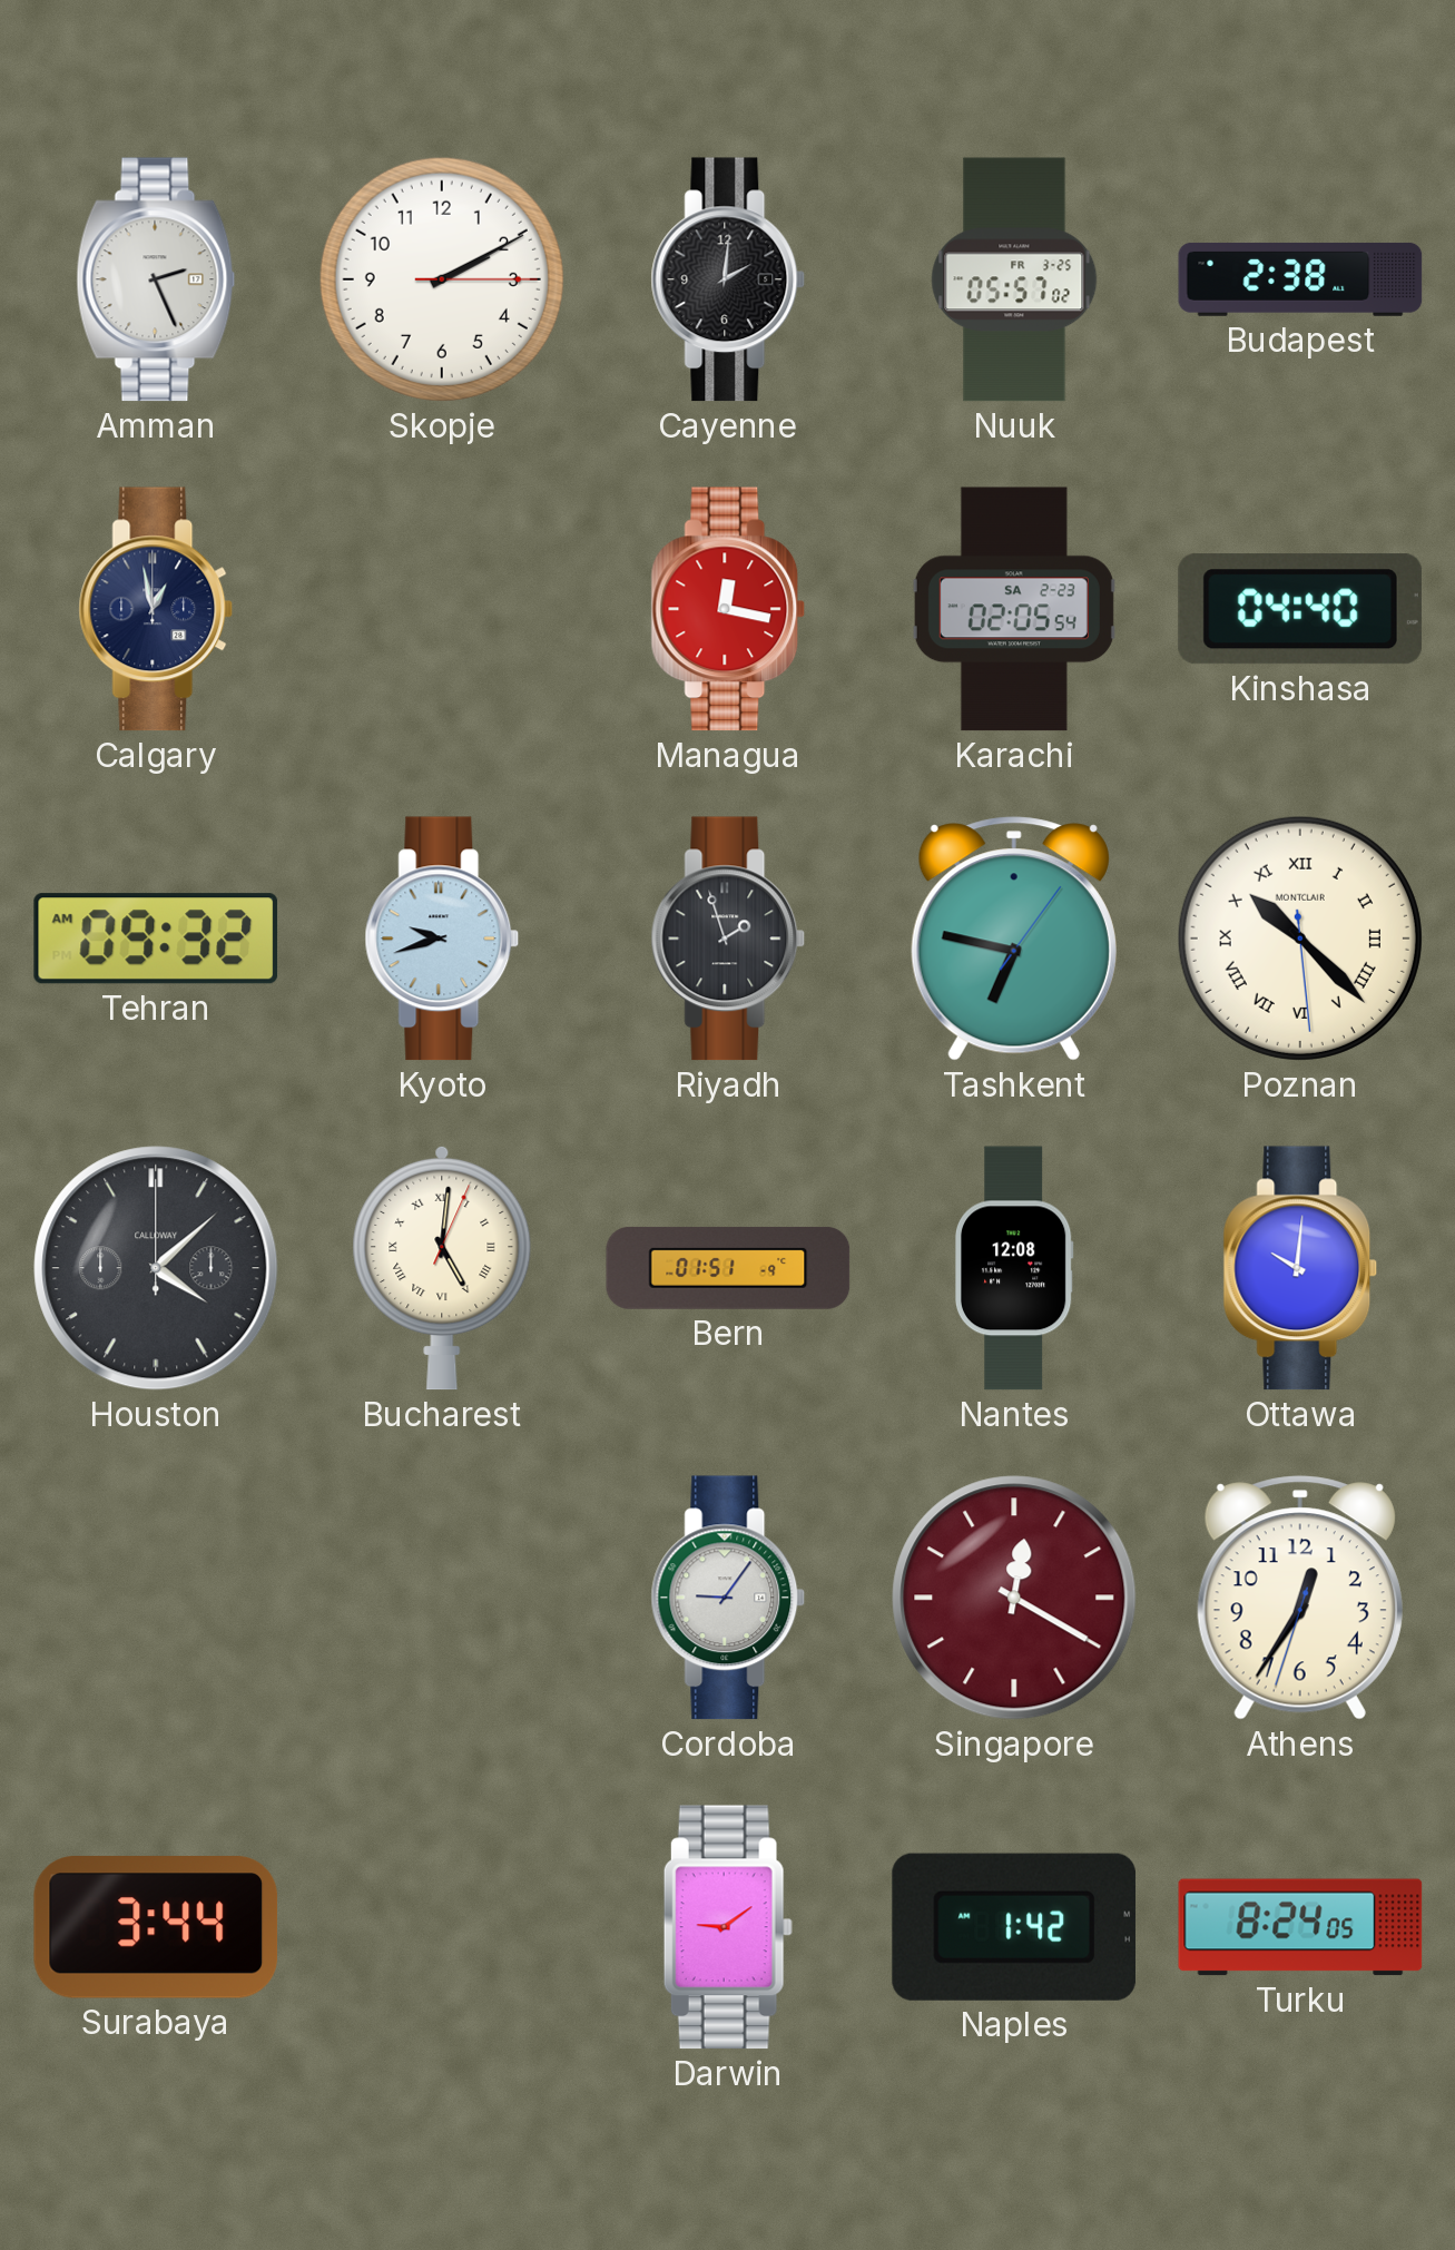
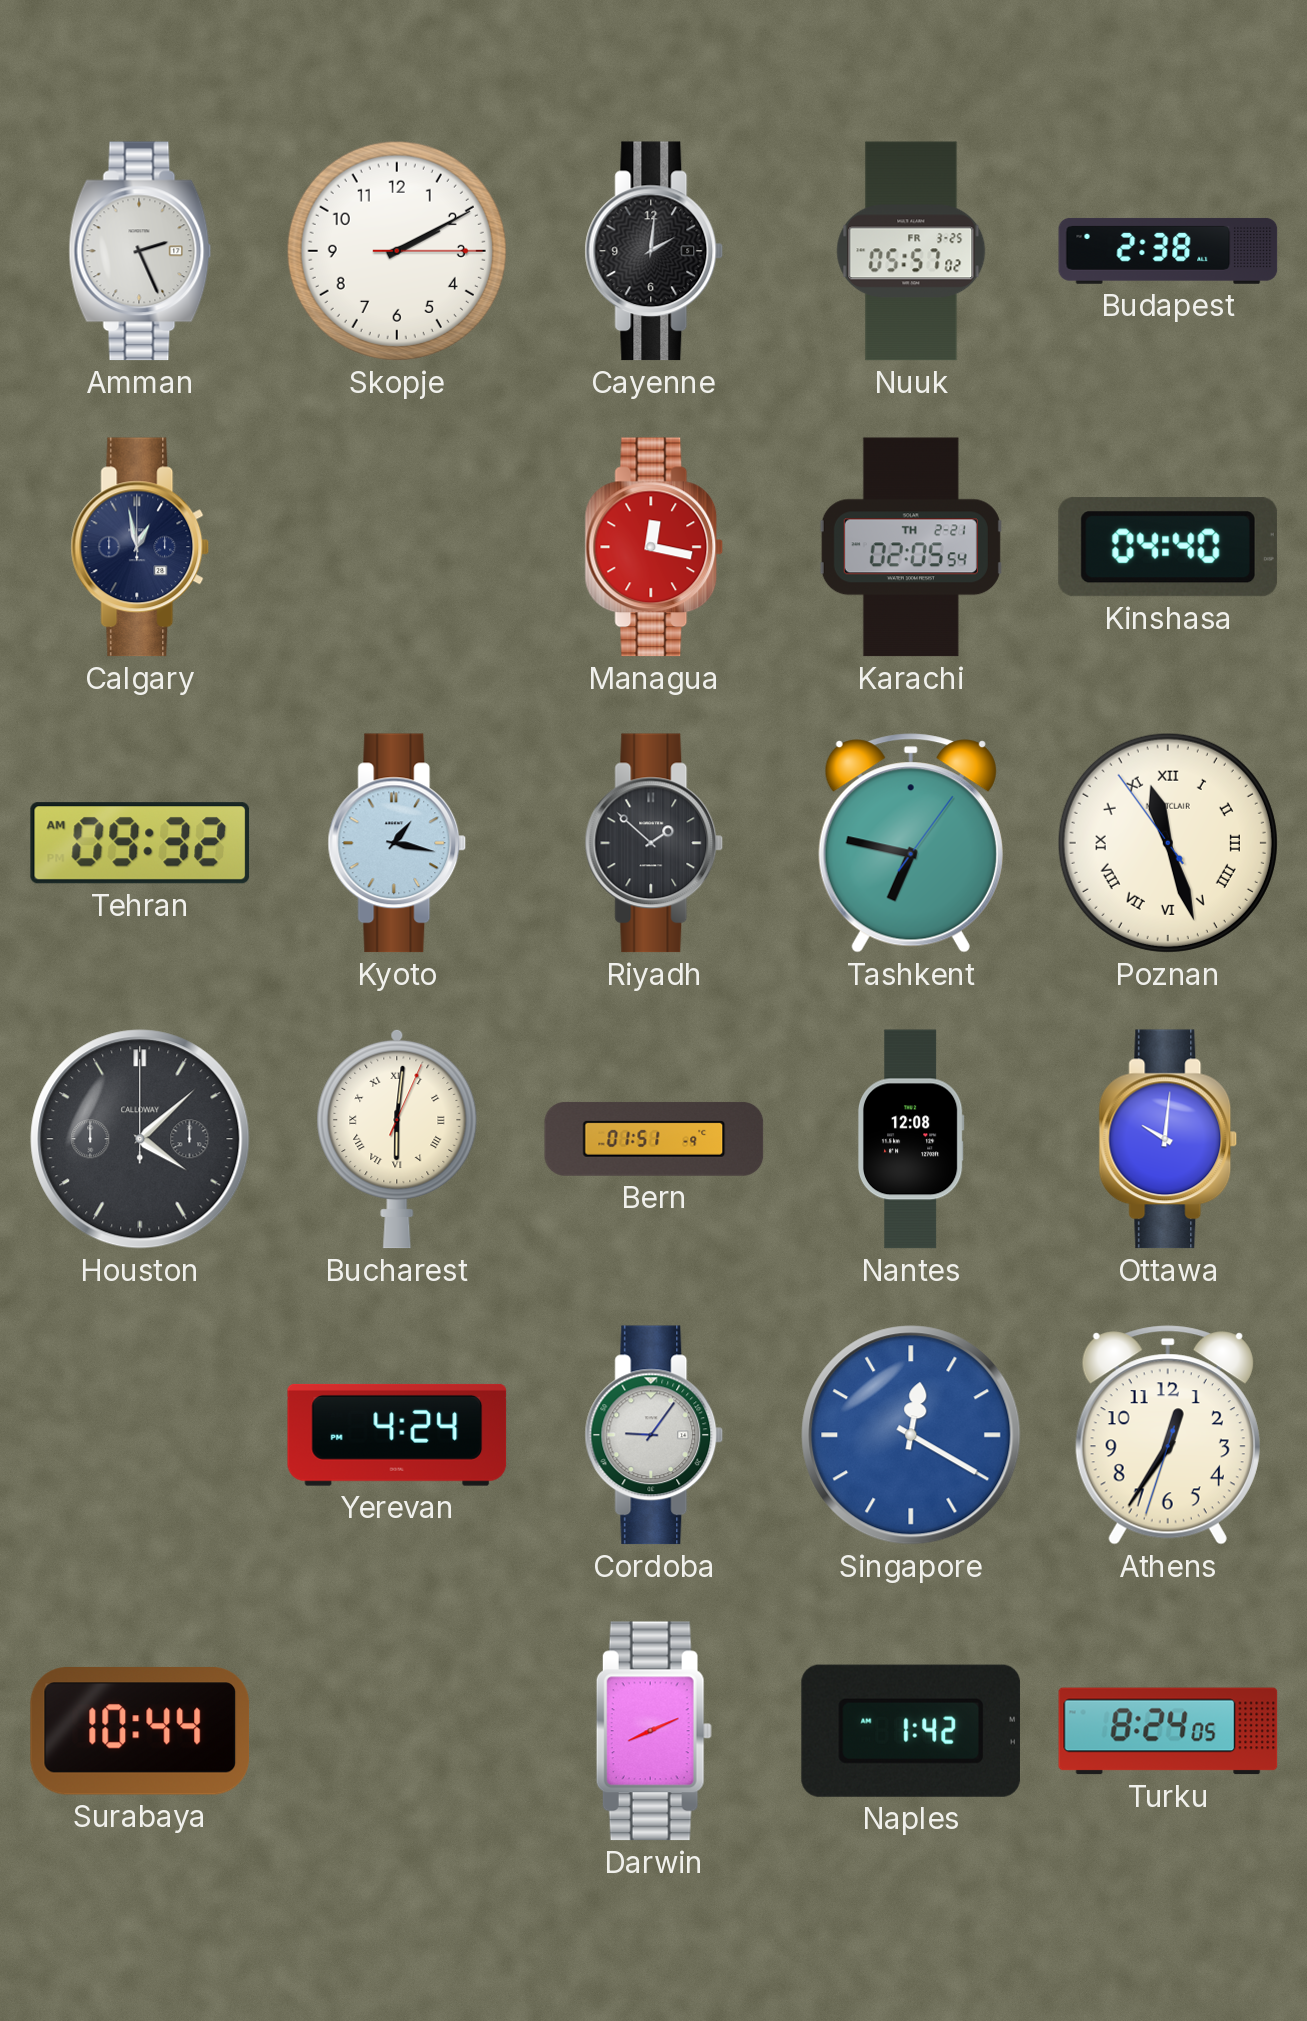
Karachi date: SA 2-23 -> TH 2-21 (911, 547)
Kyoto: 9:42 -> 1:17 (397, 843)
Riyadh: 1:57 -> 1:52 (654, 843)
Poznan: 10:22 -> 11:26 (1168, 843)
Bucharest: 5:01 -> 6:01 (397, 1139)
Yerevan: none -> 4:24 (397, 1435)
Singapore dial: burgundy -> blue (911, 1435)
Surabaya: 3:44 -> 10:44 (140, 1731)
Darwin: 9:09 -> 8:11 (654, 1731)
